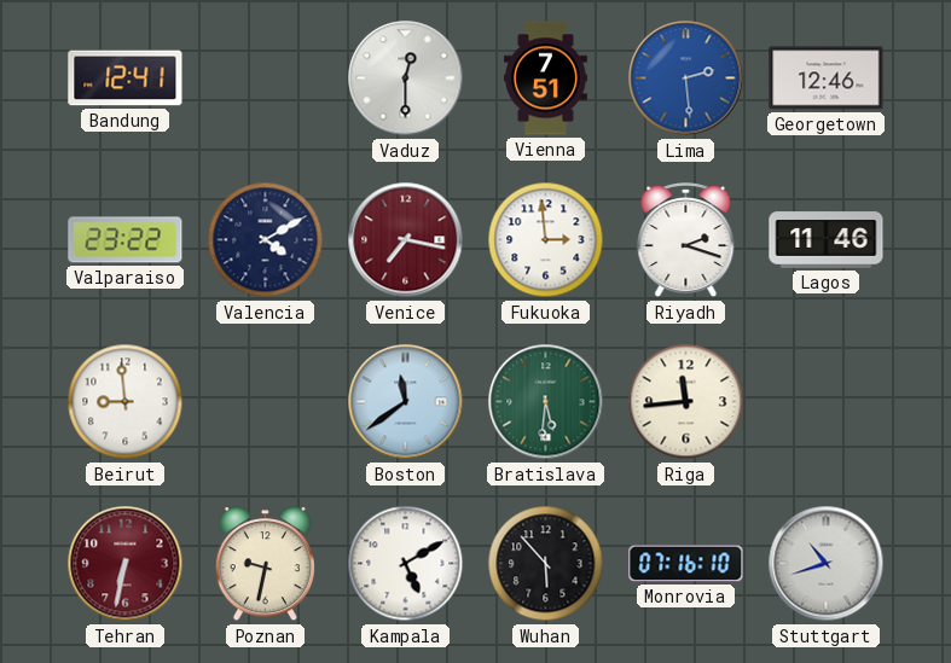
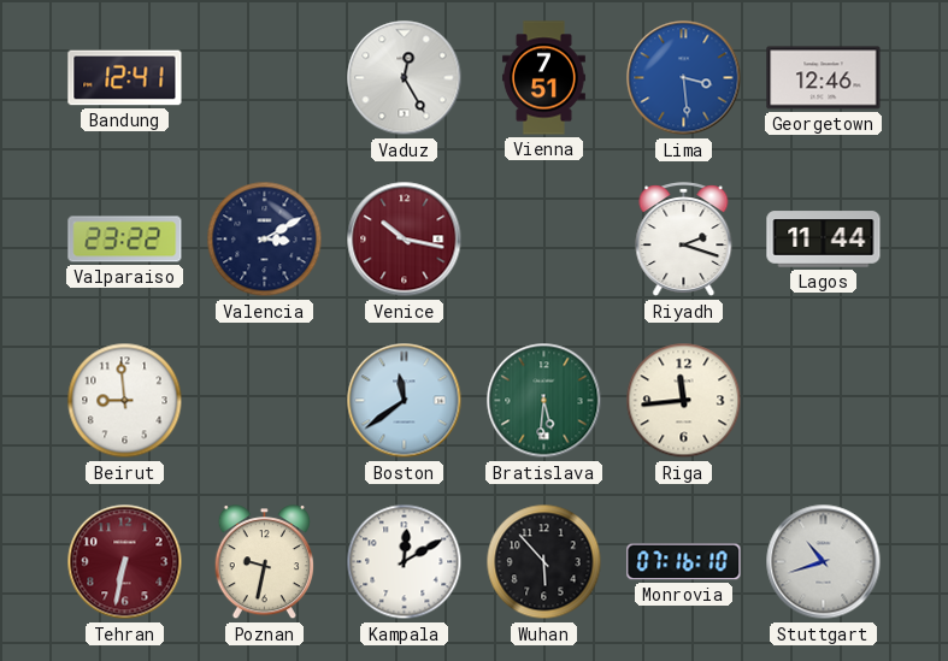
Vaduz: 12:30 -> 12:25 (405, 78)
Lima: 2:29 -> 3:29 (684, 78)
Valencia: 4:10 -> 3:10 (265, 240)
Venice: 7:17 -> 10:17 (405, 240)
Fukuoka: 2:59 -> none (546, 240)
Lagos: 11:46 -> 11:44 (824, 240)
Kampala: 5:10 -> 12:10 (405, 562)
